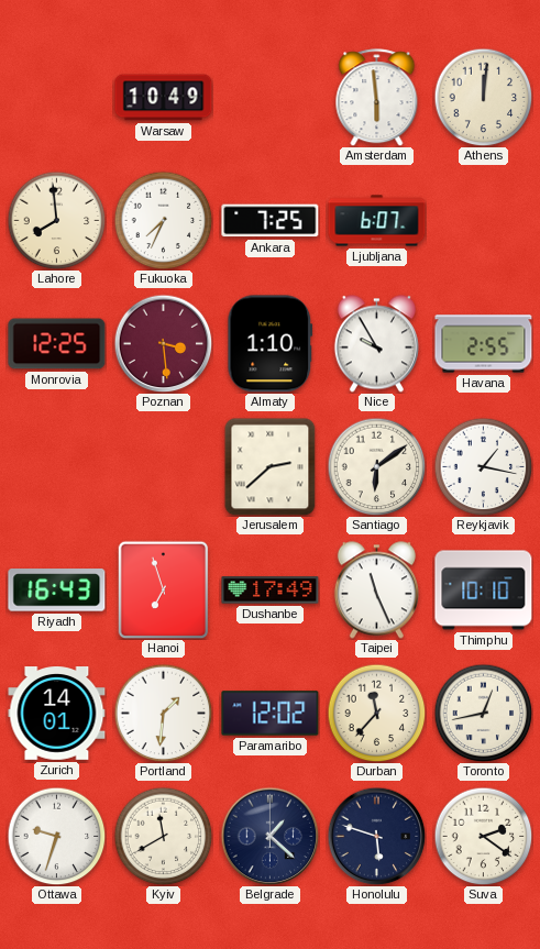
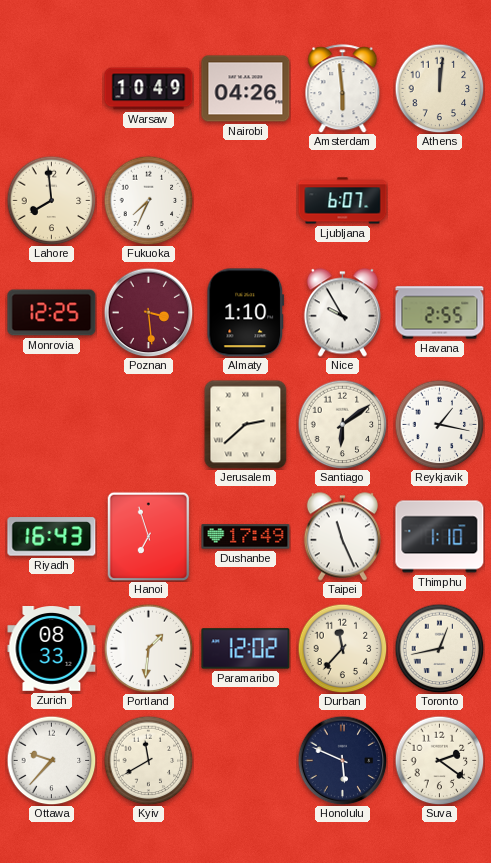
Nairobi: none -> 04:26 (246, 89)
Ankara: 7:25 -> none (271, 221)
Thimphu: 10:10 -> 1:10 (440, 537)
Zurich: 14:01 -> 08:33 (52, 649)
Ottawa: 9:33 -> 9:37 (51, 760)
Belgrade: 1:22 -> none (269, 836)
Honolulu: 5:48 -> 5:49 (342, 760)
